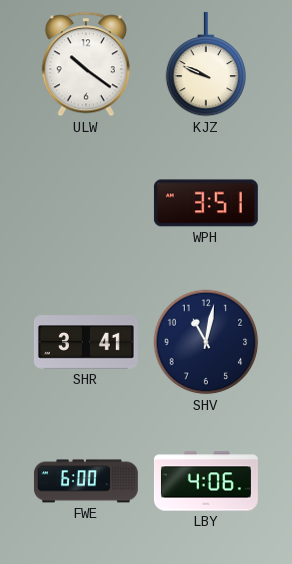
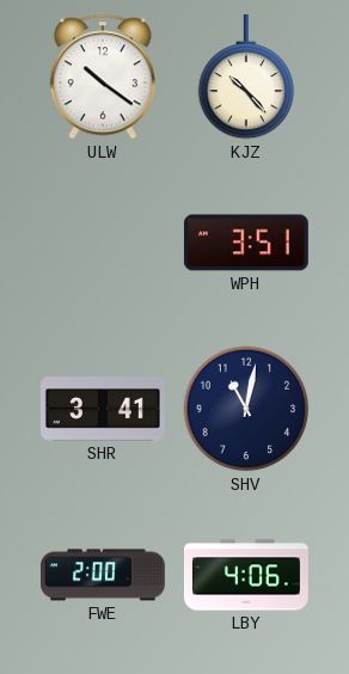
KJZ: 9:49 -> 10:23 (246, 76)
FWE: 6:00 -> 2:00 (103, 575)
